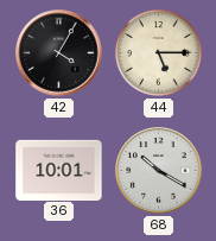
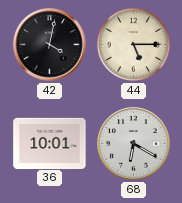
42: 4:05 -> 4:02 (50, 45)
68: 10:20 -> 6:20 (134, 144)
